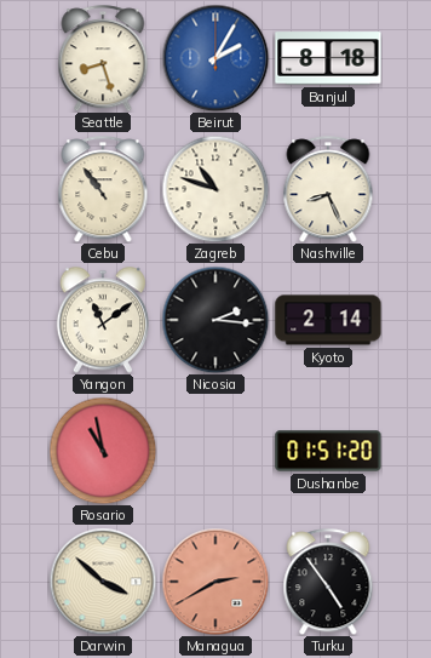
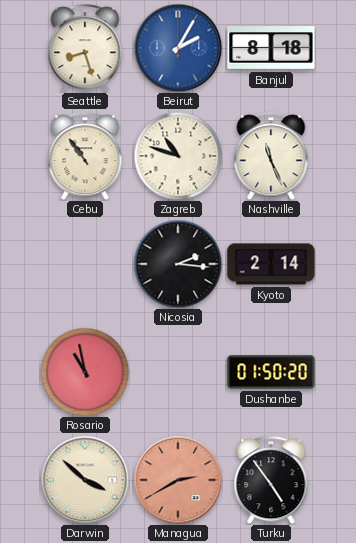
Nashville: 8:26 -> 11:26 (271, 156)
Yangon: 11:09 -> none (102, 320)
Dushanbe: 01:51 -> 01:50 (271, 372)
